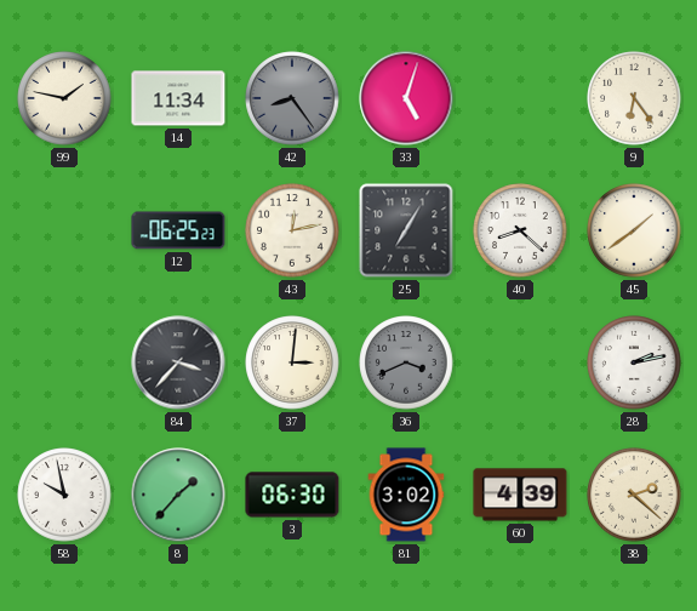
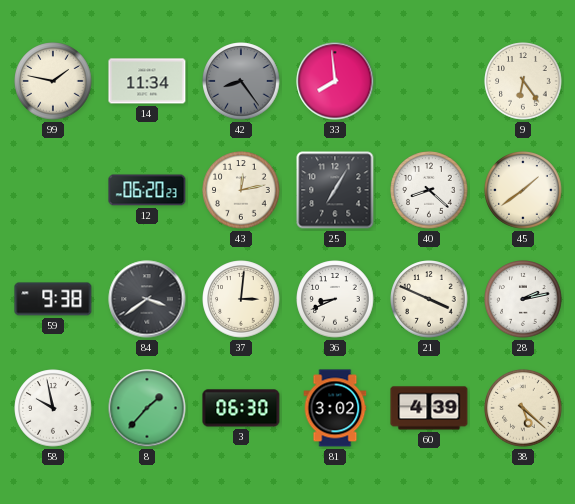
33: 5:03 -> 7:59 (335, 81)
12: 06:25 -> 06:20 (147, 190)
59: none -> 9:38 (53, 299)
84: 3:37 -> 3:39 (147, 299)
36: 3:41 -> 8:41 (335, 299)
36 dial: grey -> white (335, 299)
21: none -> 3:49 (429, 299)
38: 2:22 -> 5:22 (523, 408)
